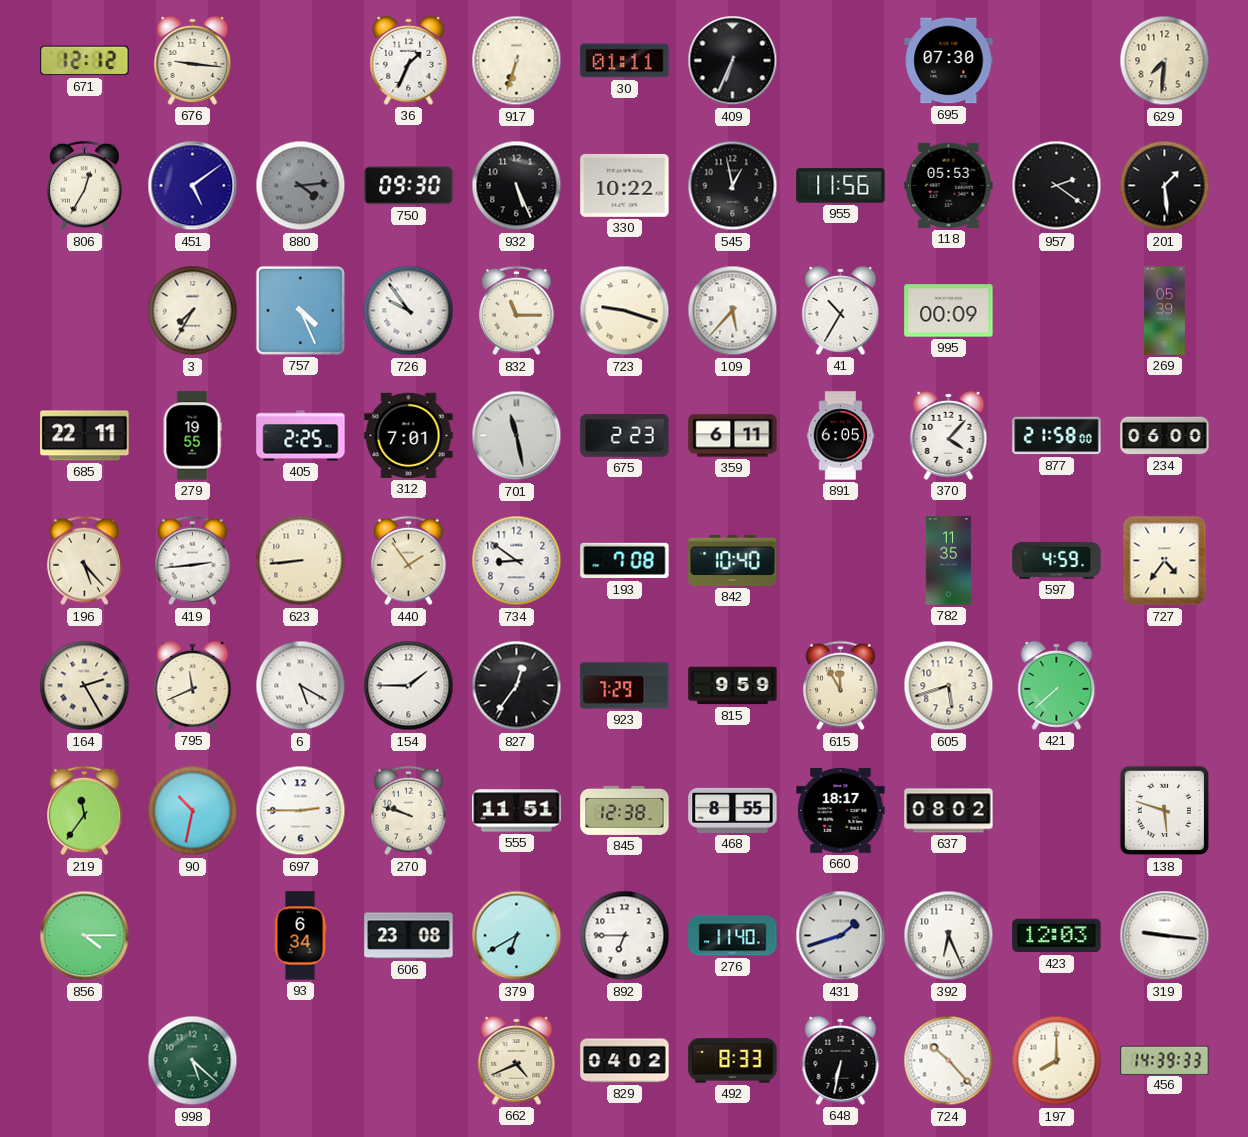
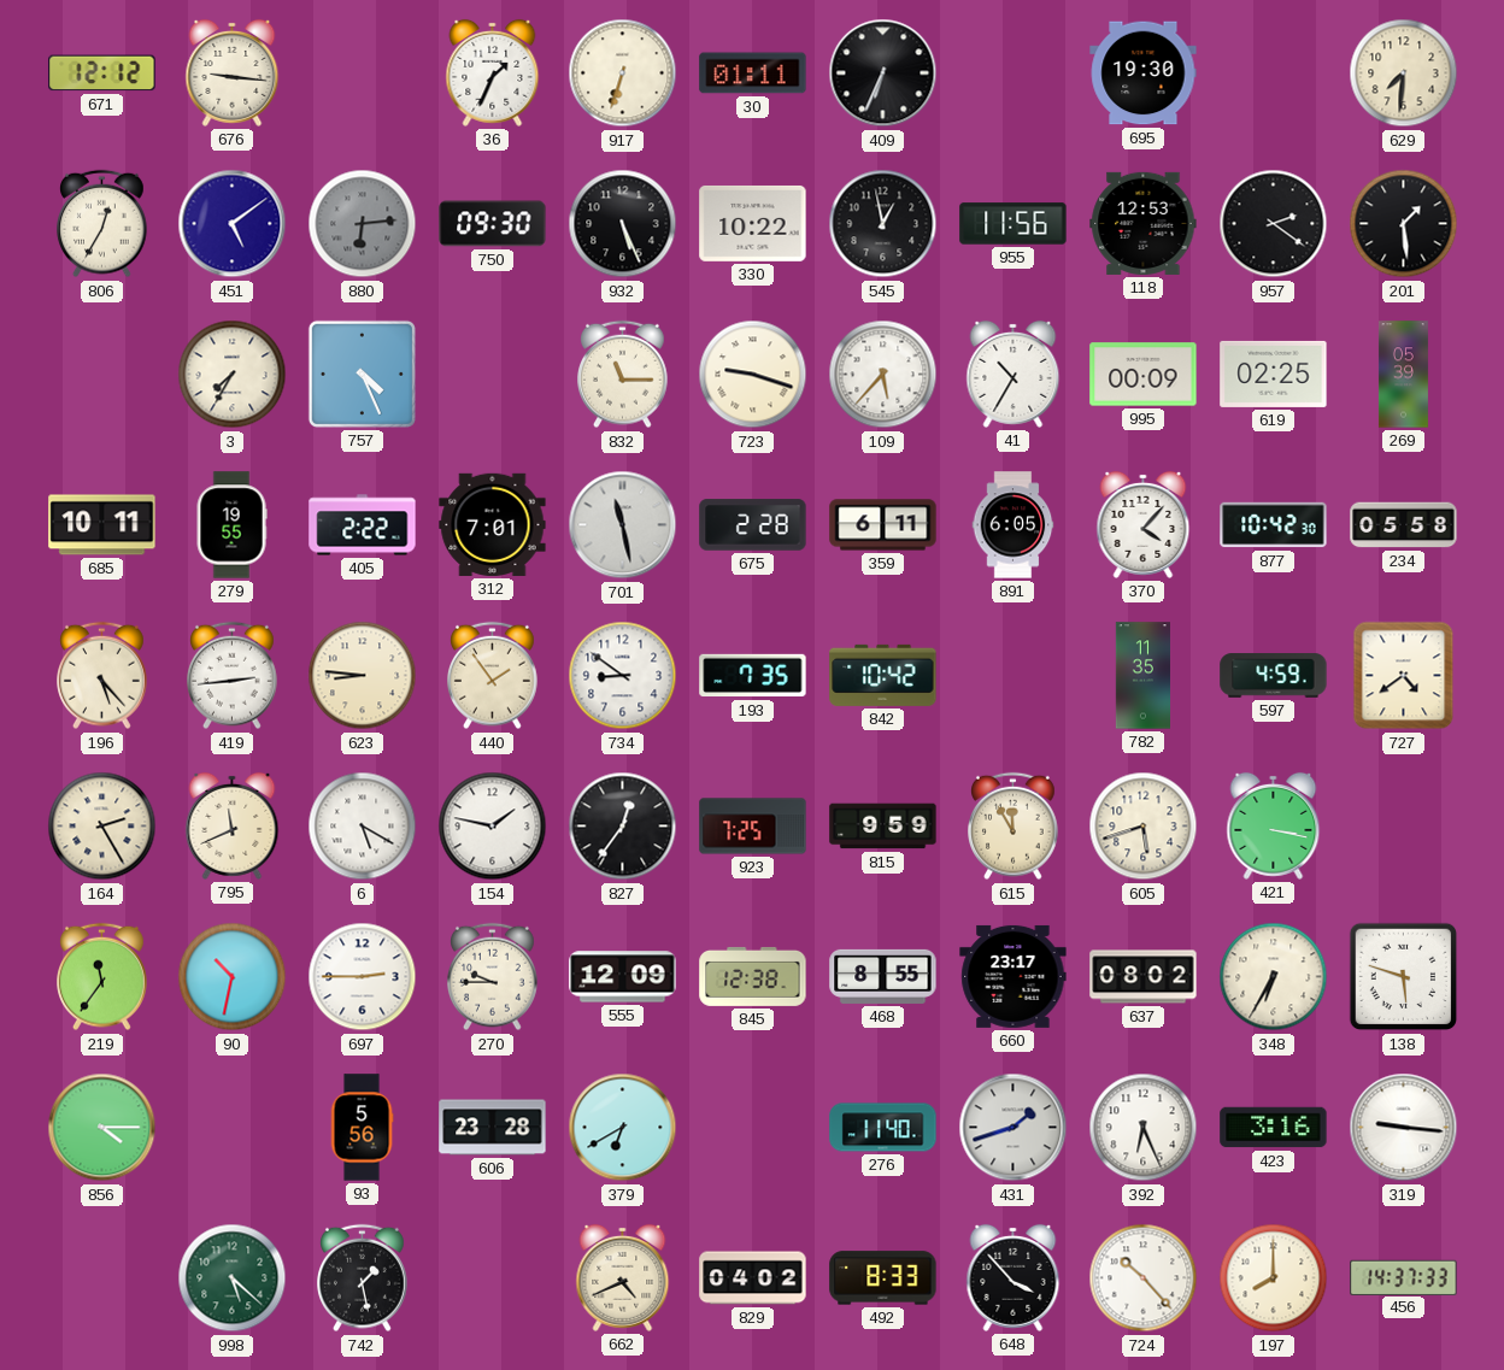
695: 07:30 -> 19:30 (1144, 74)
880: 4:14 -> 6:14 (363, 224)
118: 05:53 -> 12:53 (1144, 223)
726: 9:54 -> none (409, 311)
619: none -> 02:25 (1274, 374)
685: 22:11 -> 10:11 (102, 525)
405: 2:25 -> 2:22 (363, 525)
675: 2:23 -> 2:28 (753, 525)
877: 21:58 -> 10:42 (1274, 525)
234: 06:00 -> 05:58 (1404, 525)
623: 8:44 -> 8:46 (363, 676)
193: 7:08 -> 7:35 (753, 676)
842: 10:40 -> 10:42 (883, 675)
727: 4:36 -> 4:39 (1404, 676)
154: 1:45 -> 1:47 (493, 827)
923: 7:29 -> 7:25 (753, 827)
421: 7:38 -> 3:17 (1274, 825)
270: 9:48 -> 9:45 (493, 977)
555: 11:51 -> 12:09 (623, 977)
660: 18:17 -> 23:17 (1014, 976)
348: none -> 6:35 (1274, 977)
93: 6:34 -> 5:56 (362, 1128)
606: 23:08 -> 23:28 (493, 1128)
892: 6:45 -> none (625, 936)
423: 12:03 -> 3:16 (1274, 1128)
742: none -> 1:28 (363, 1278)
648: 6:32 -> 3:53 (1014, 1277)
456: 14:39 -> 14:37 (1404, 1277)
